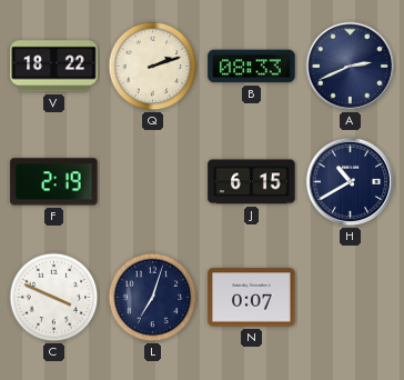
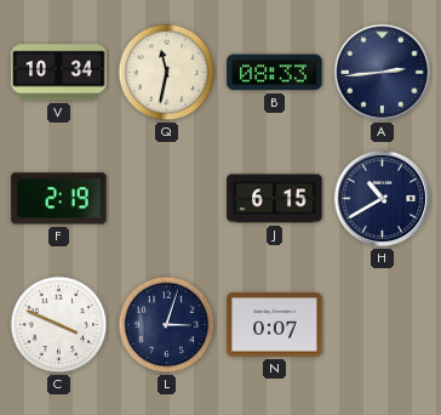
V: 18:22 -> 10:34 (59, 73)
Q: 2:12 -> 11:32 (167, 73)
A: 2:41 -> 2:44 (383, 73)
L: 7:03 -> 3:03 (167, 325)
